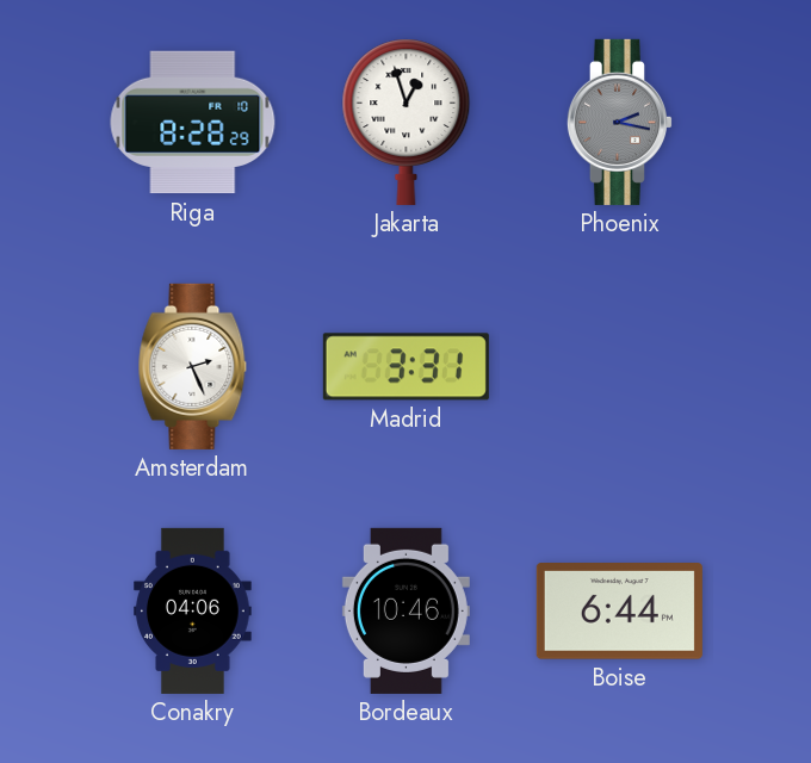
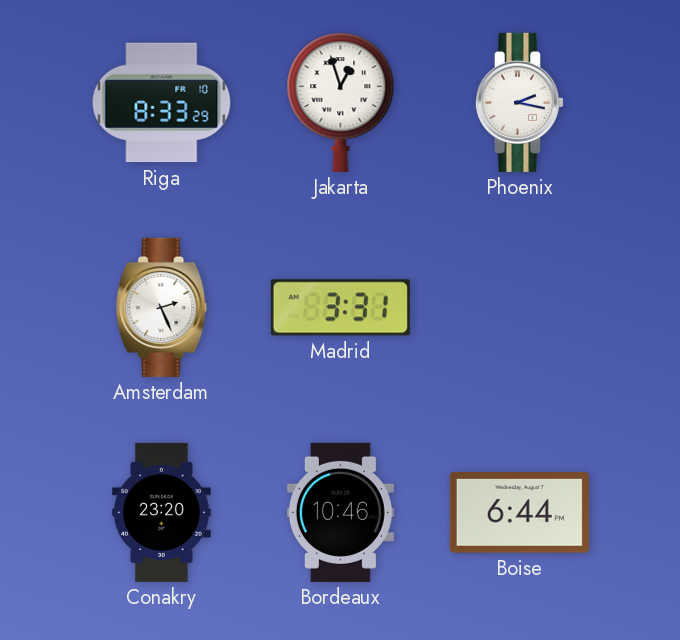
Riga: 8:28 -> 8:33 (162, 103)
Phoenix dial: grey -> white (519, 102)
Conakry: 04:06 -> 23:20 (162, 512)
